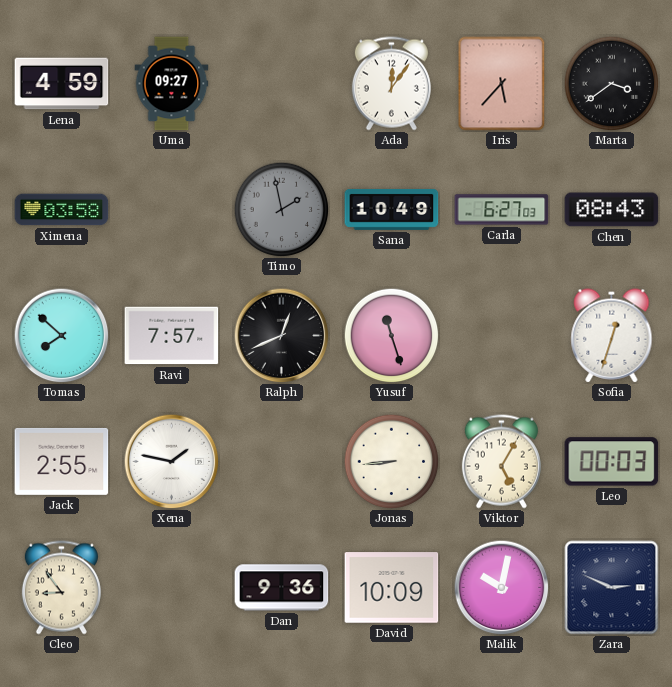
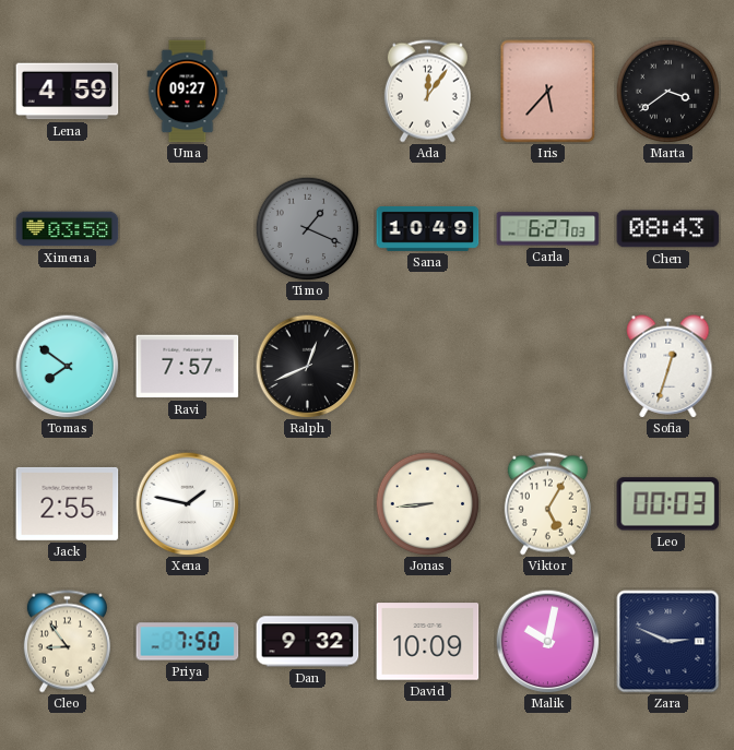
Timo: 1:58 -> 1:19 (307, 228)
Tomas: 7:52 -> 7:51 (67, 366)
Yusuf: 11:27 -> none (391, 335)
Priya: none -> 7:50 (188, 642)
Dan: 9:36 -> 9:32 (308, 642)
